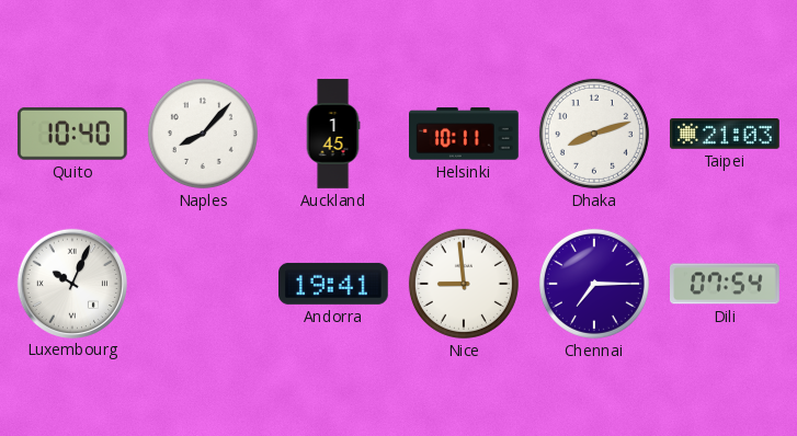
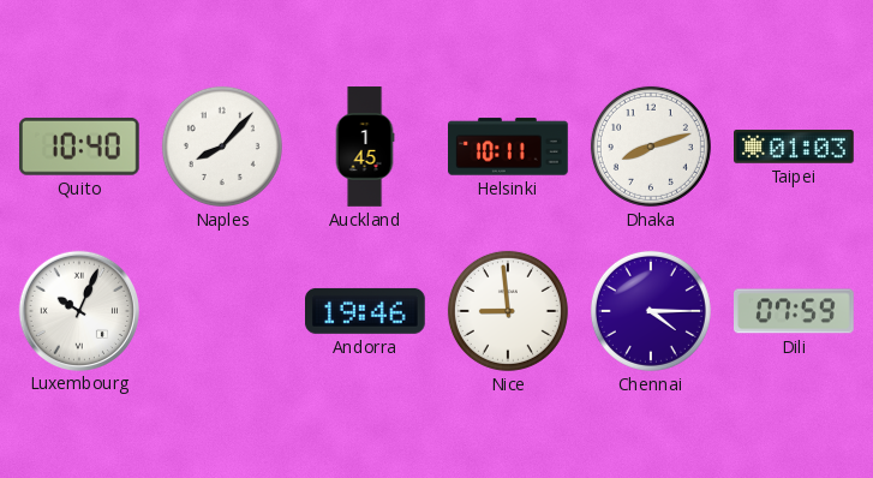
Taipei: 21:03 -> 01:03 (795, 148)
Andorra: 19:41 -> 19:46 (366, 311)
Chennai: 7:15 -> 4:15 (651, 311)
Dili: 07:54 -> 07:59 (795, 311)
